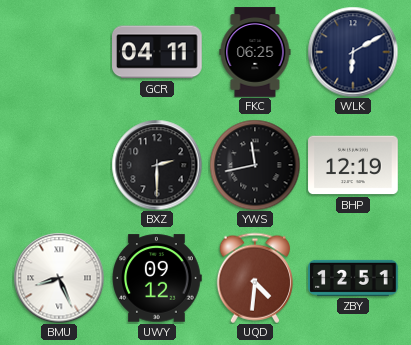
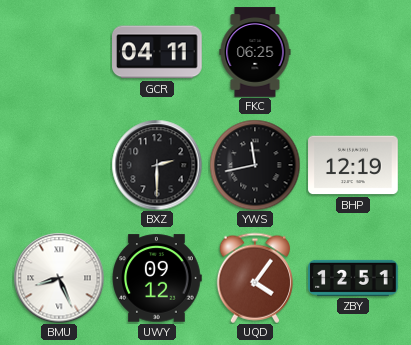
WLK: 6:10 -> none (353, 52)
UQD: 4:31 -> 4:06 (254, 278)
